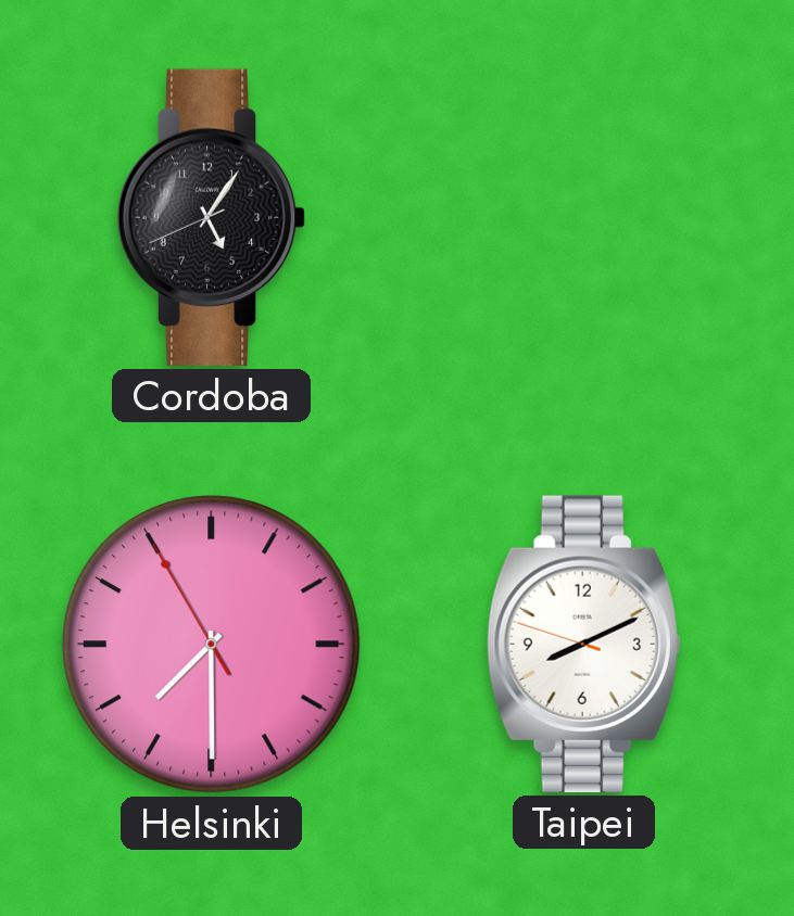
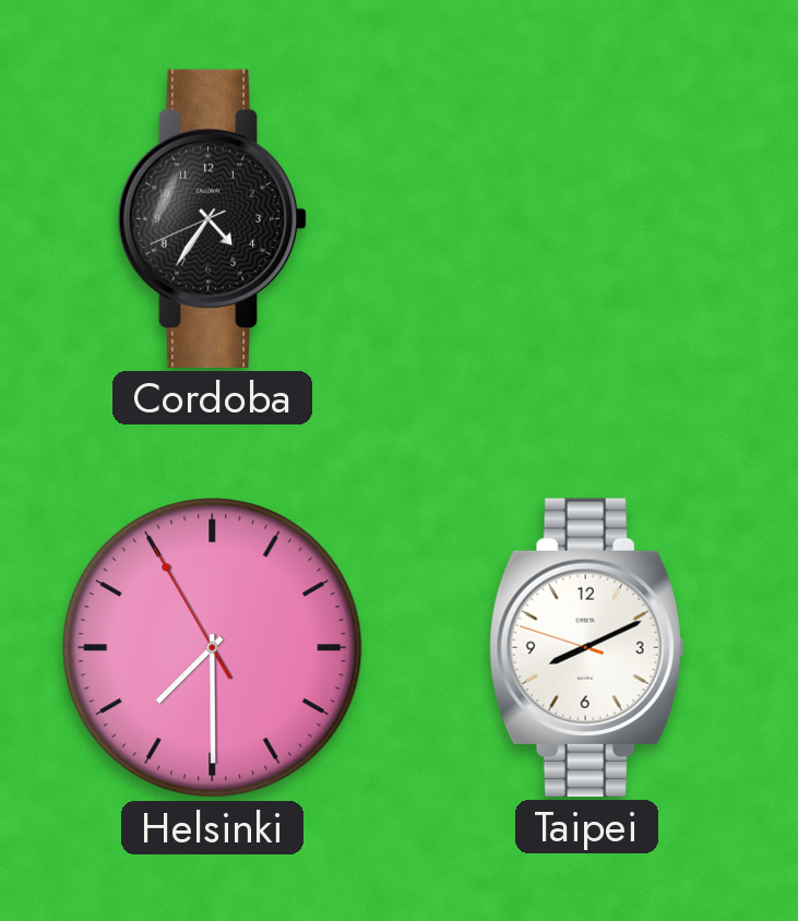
Cordoba: 5:05 -> 4:35 (213, 218)
